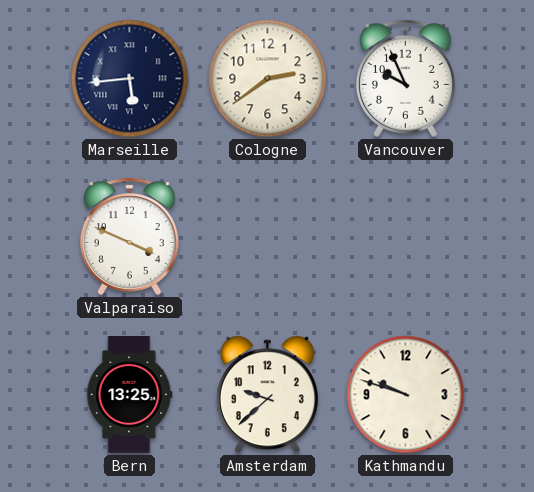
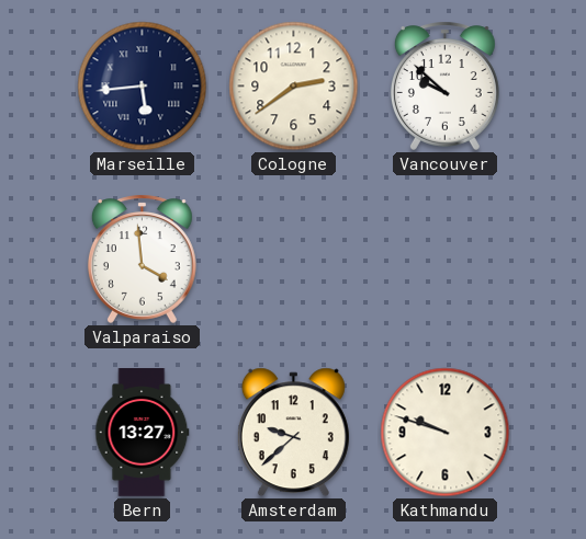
Vancouver: 9:56 -> 9:52 (444, 85)
Valparaiso: 3:49 -> 3:59 (142, 259)
Bern: 13:25 -> 13:27 (143, 433)
